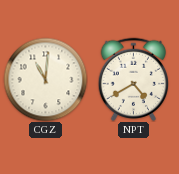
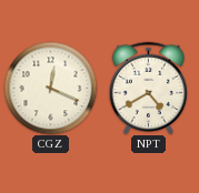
CGZ: 11:01 -> 12:19 (50, 88)
